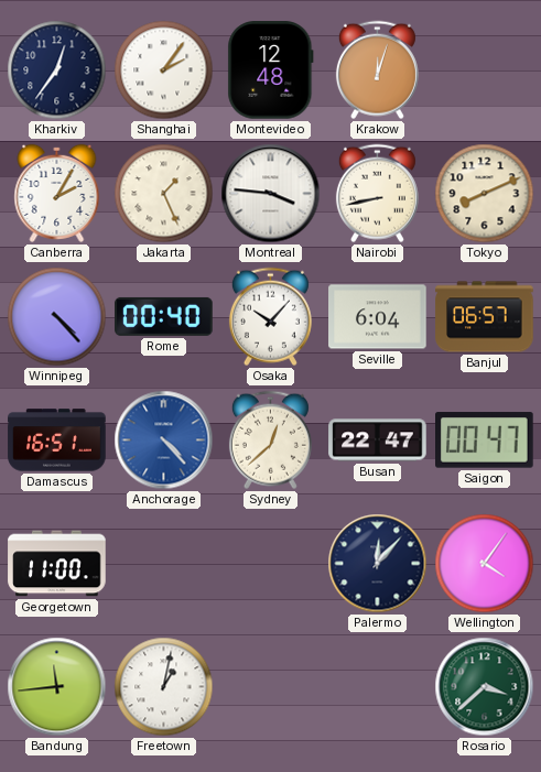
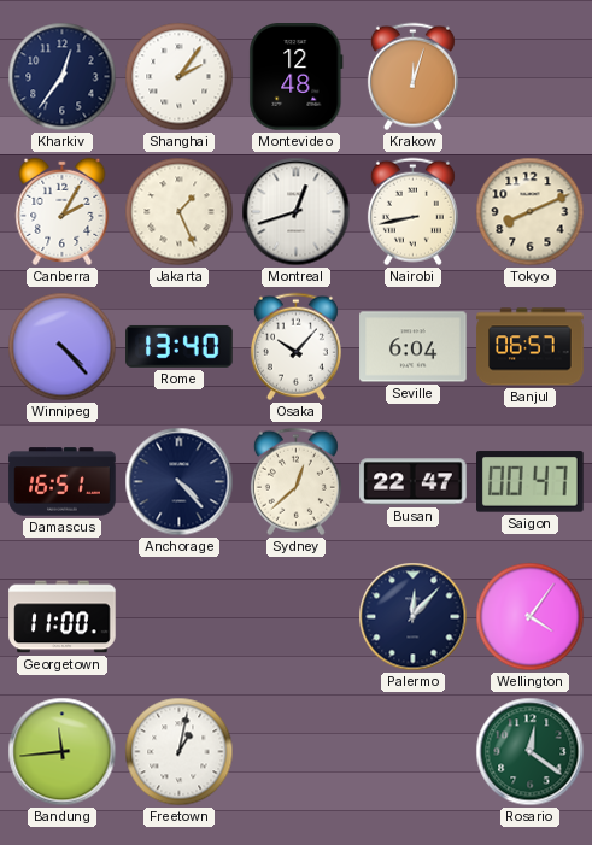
Montreal: 3:46 -> 12:42 (297, 212)
Rome: 00:40 -> 13:40 (180, 346)
Anchorage dial: blue -> navy (180, 482)
Rosario: 3:38 -> 12:21 (531, 752)
